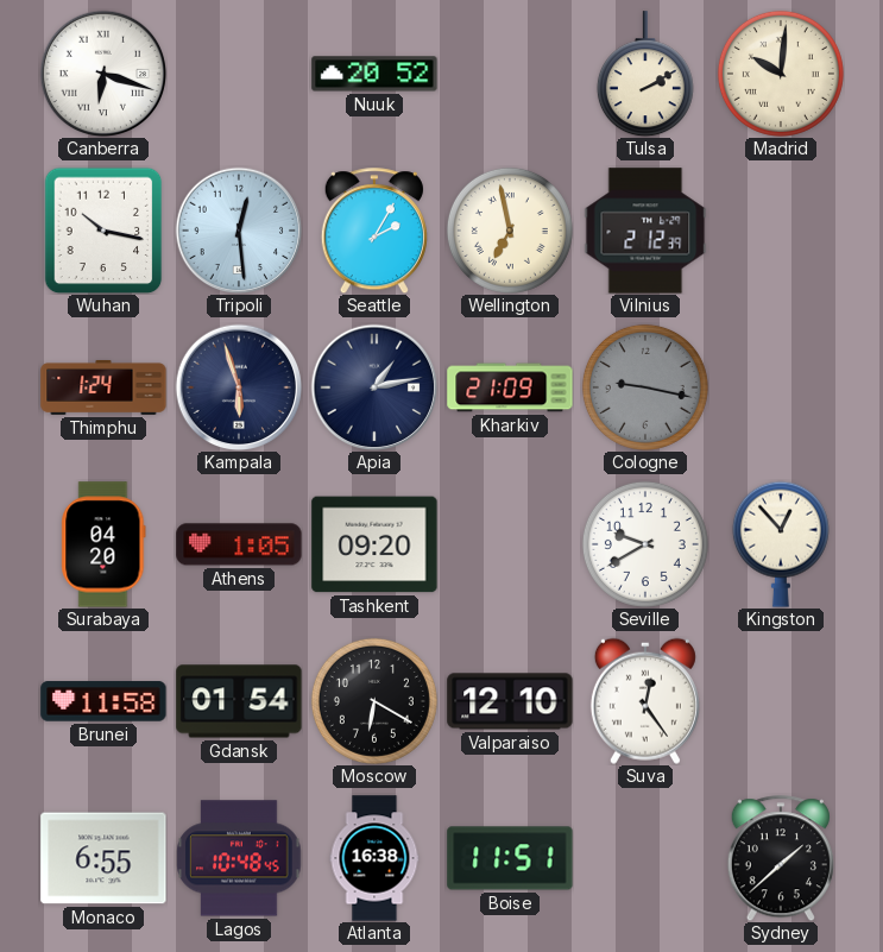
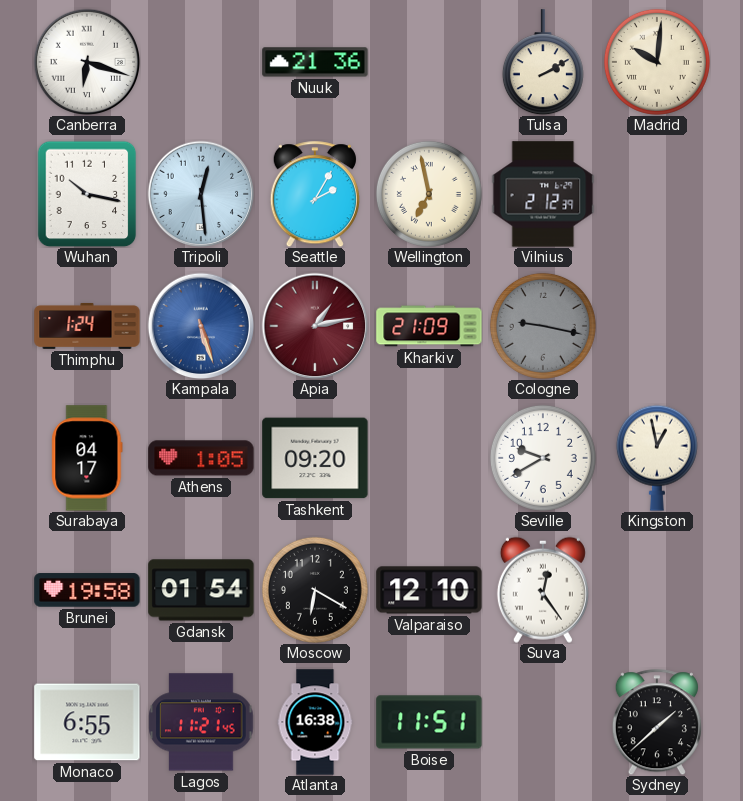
Nuuk: 20:52 -> 21:36 (315, 62)
Kampala: 5:57 -> 5:27 (201, 326)
Kampala dial: navy -> blue (201, 326)
Apia dial: navy -> burgundy (315, 326)
Surabaya: 04:20 -> 04:17 (87, 458)
Kingston: 12:53 -> 12:58 (657, 458)
Brunei: 11:58 -> 19:58 (87, 590)
Lagos: 10:48 -> 11:21 (201, 722)
